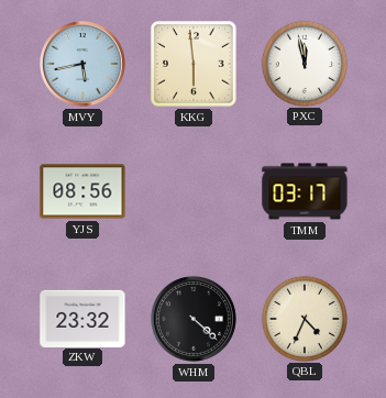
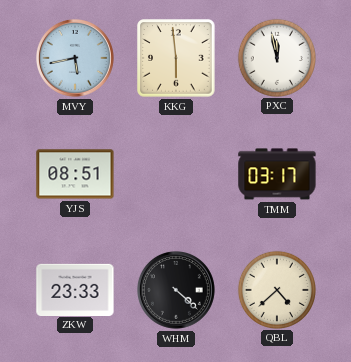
YJS: 08:56 -> 08:51 (75, 174)
ZKW: 23:32 -> 23:33 (75, 289)
QBL: 4:34 -> 4:38 (276, 289)
